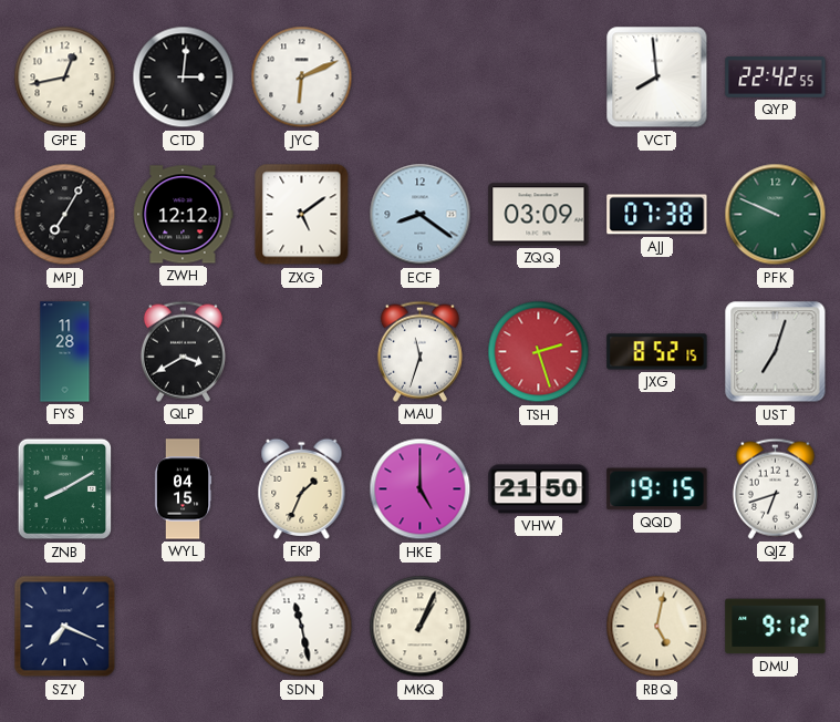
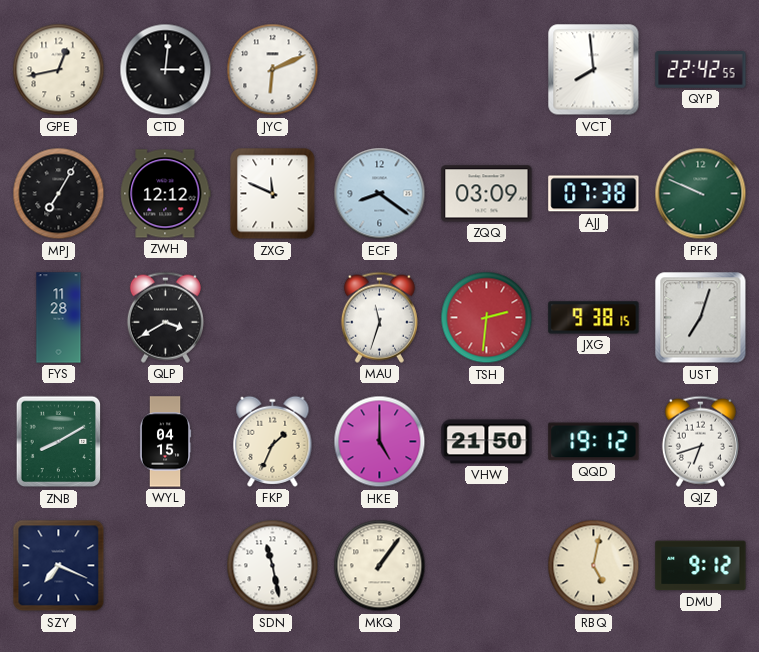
ZXG: 5:09 -> 11:49 (273, 194)
TSH: 2:27 -> 2:31 (487, 318)
JXG: 8:52 -> 9:38 (594, 318)
QQD: 19:15 -> 19:12 (594, 442)
MKQ: 1:04 -> 1:06 (380, 566)
